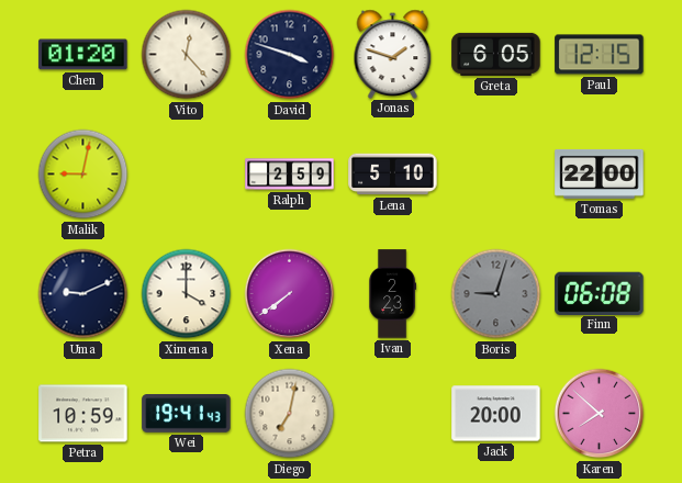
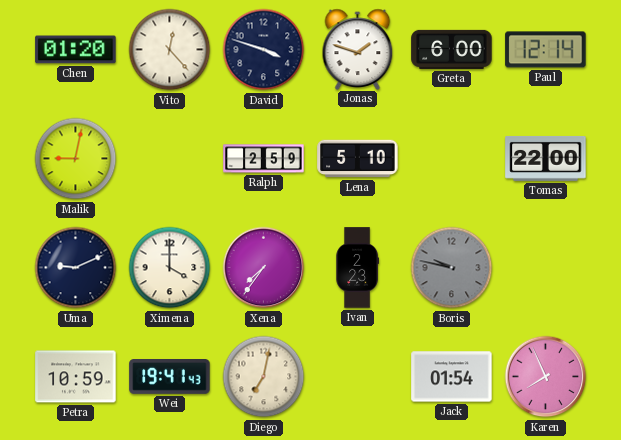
Greta: 6:05 -> 6:00 (452, 49)
Paul: 12:15 -> 12:14 (546, 50)
Xena: 7:39 -> 7:36 (264, 268)
Boris: 9:03 -> 9:47 (452, 268)
Finn: 06:08 -> none (600, 293)
Jack: 20:00 -> 01:54 (452, 377)
Karen: 7:52 -> 7:56 (546, 377)
